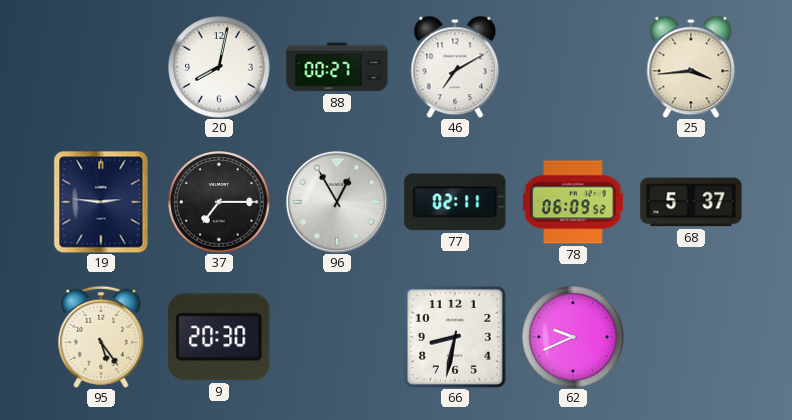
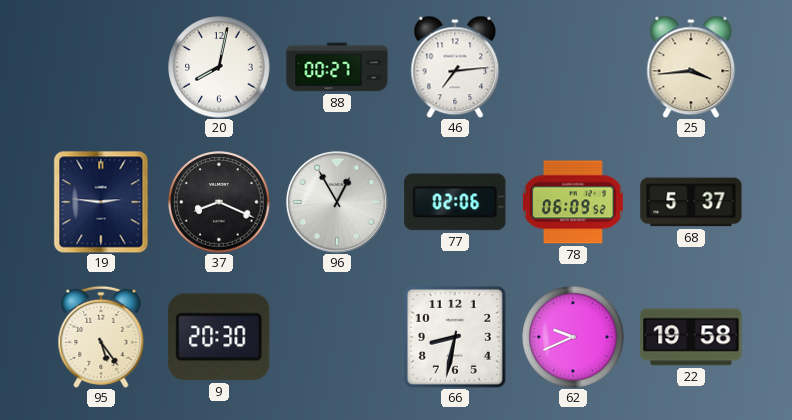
46: 7:10 -> 7:14 (455, 67)
37: 7:15 -> 8:19 (219, 202)
77: 02:11 -> 02:06 (455, 202)
22: none -> 19:58 (691, 337)
